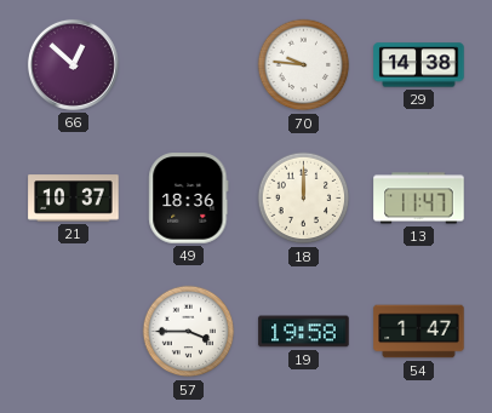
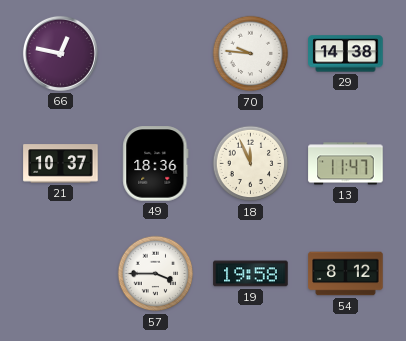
66: 12:52 -> 12:47 (60, 53)
18: 12:00 -> 11:56 (251, 164)
54: 1:47 -> 8:12 (346, 274)
